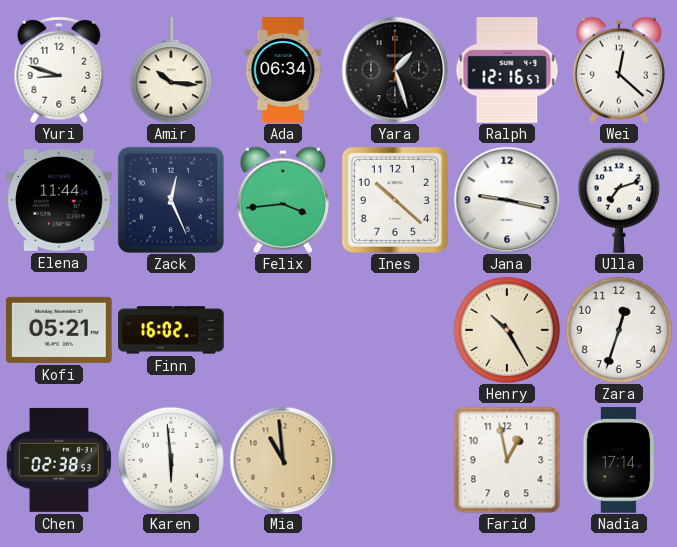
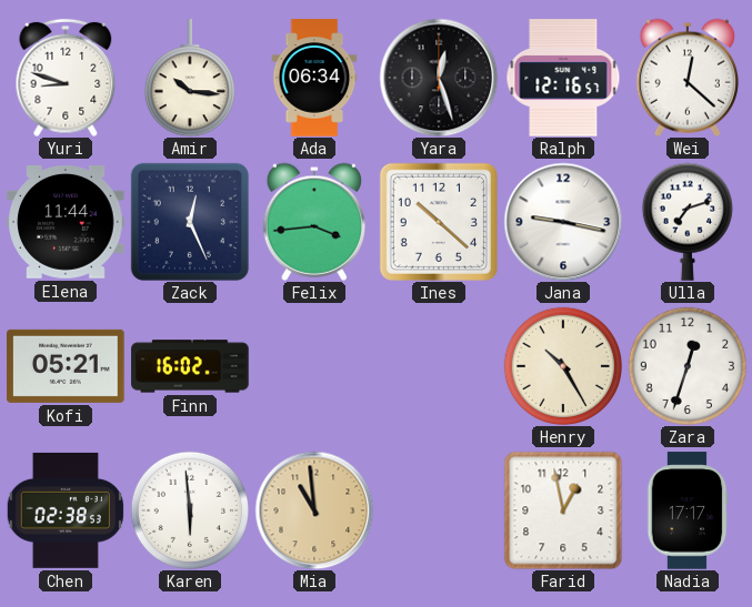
Yara: 1:27 -> 12:27 (439, 78)
Nadia: 17:14 -> 17:17 (688, 510)
